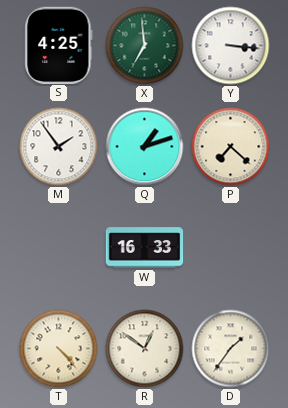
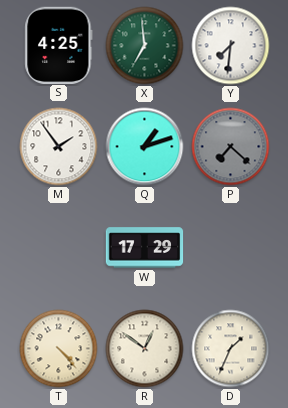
Y: 3:16 -> 7:31 (231, 46)
P dial: cream -> grey (231, 147)
W: 16:33 -> 17:29 (145, 248)
D: 1:36 -> 1:34 (231, 349)
